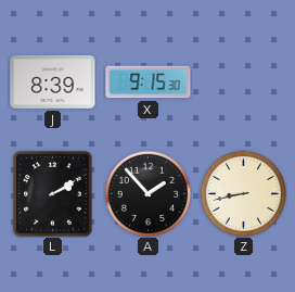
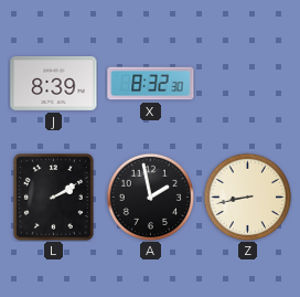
X: 9:15 -> 8:32 (151, 84)
A: 1:53 -> 1:58 (150, 197)
